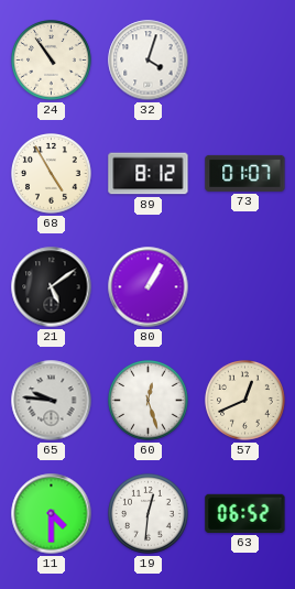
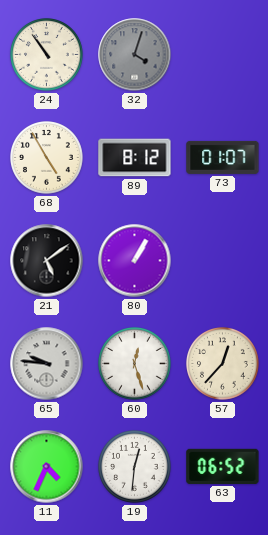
32 dial: white -> grey (135, 55)
57: 12:41 -> 12:37 (223, 364)
11: 4:30 -> 4:34 (47, 467)
